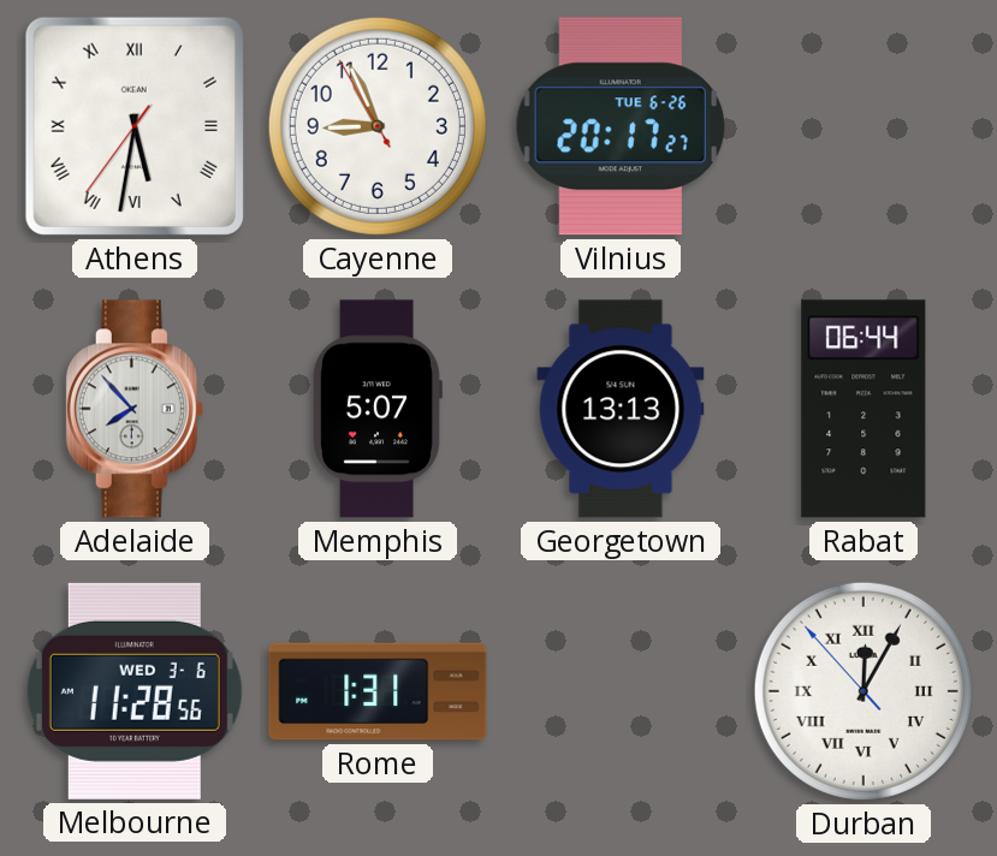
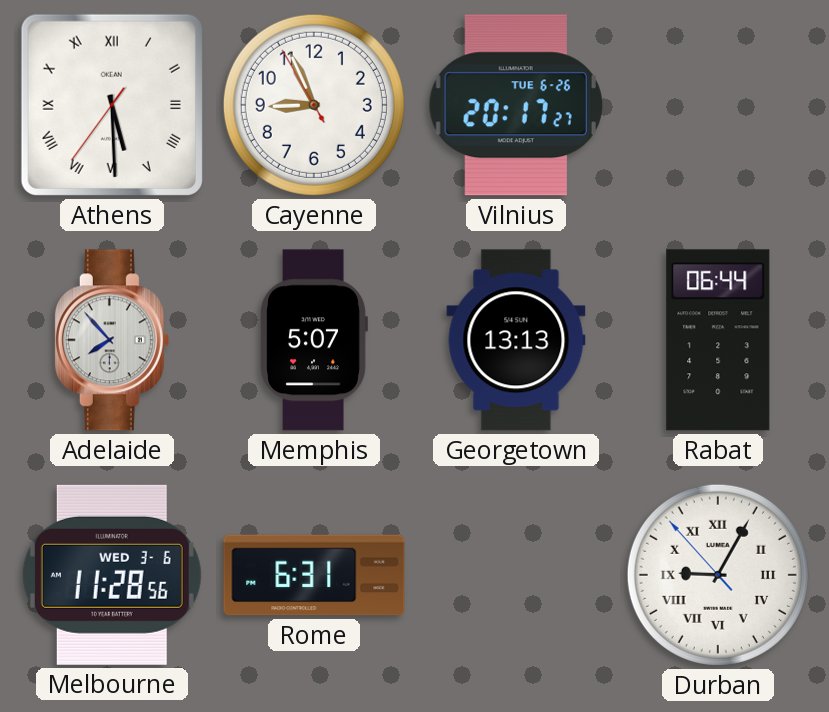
Athens: 5:31 -> 5:29 (112, 105)
Rome: 1:31 -> 6:31 (314, 575)
Durban: 12:04 -> 9:04 (718, 575)
